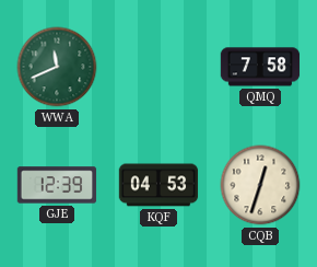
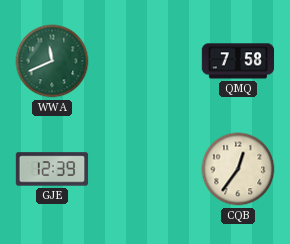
KQF: 04:53 -> none (158, 185)
CQB: 12:33 -> 12:36 (238, 169)
